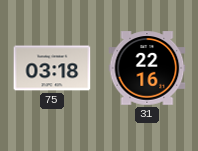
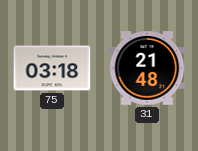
31: 22:16 -> 21:48 (147, 68)
